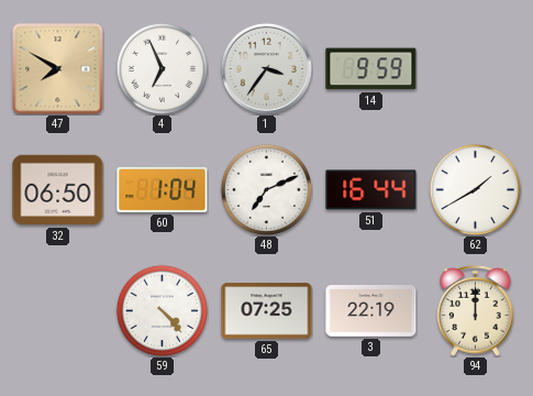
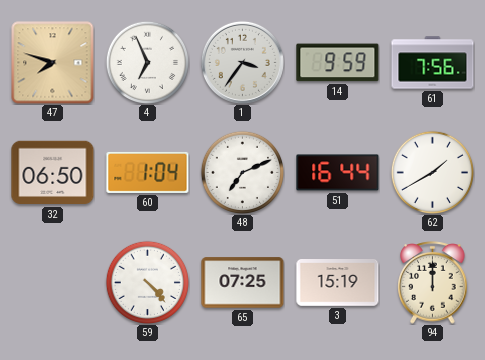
47: 7:50 -> 7:48 (53, 63)
61: none -> 7:56 (433, 63)
3: 22:19 -> 15:19 (338, 283)
